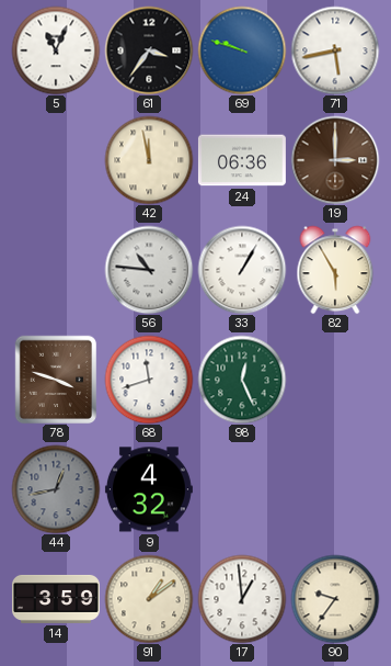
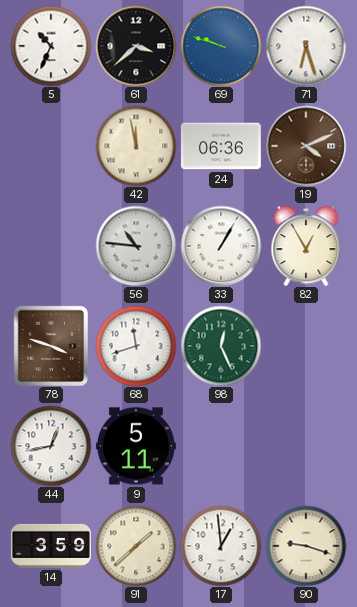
5: 11:04 -> 10:34 (51, 46)
61: 3:36 -> 3:38 (136, 46)
71: 5:43 -> 6:27 (306, 46)
19: 3:00 -> 4:11 (306, 146)
82: 5:55 -> 12:55 (306, 246)
44 dial: grey -> white (51, 446)
9: 4:32 -> 5:11 (136, 446)
91: 1:09 -> 1:38 (136, 546)
90: 9:36 -> 9:18 (306, 546)
